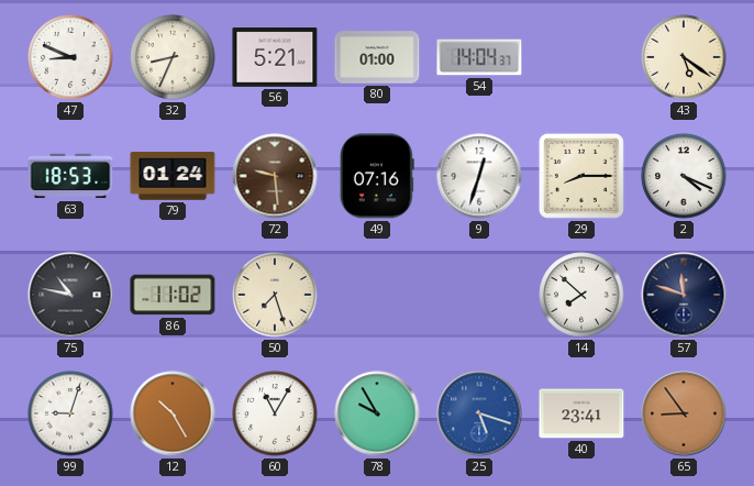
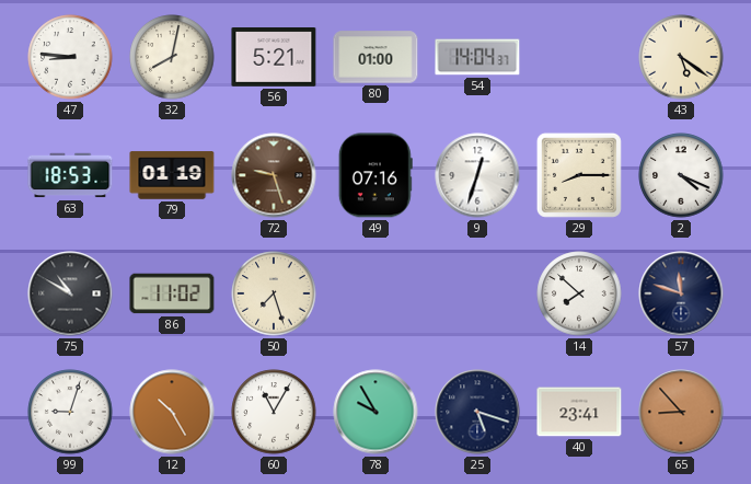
47: 8:49 -> 8:46 (70, 57)
32: 8:34 -> 8:02 (172, 57)
79: 01:24 -> 01:19 (172, 175)
72: 9:29 -> 9:27 (274, 175)
75: 10:47 -> 10:50 (70, 293)
25 dial: blue -> navy (477, 412)
65: 8:54 -> 8:53 (681, 412)
